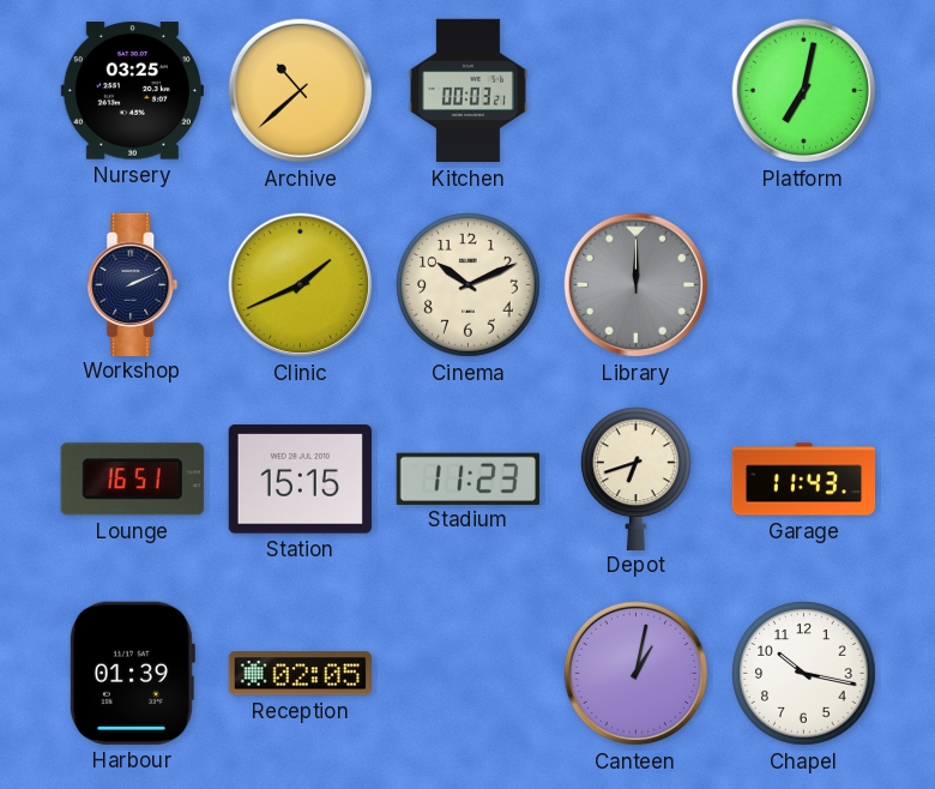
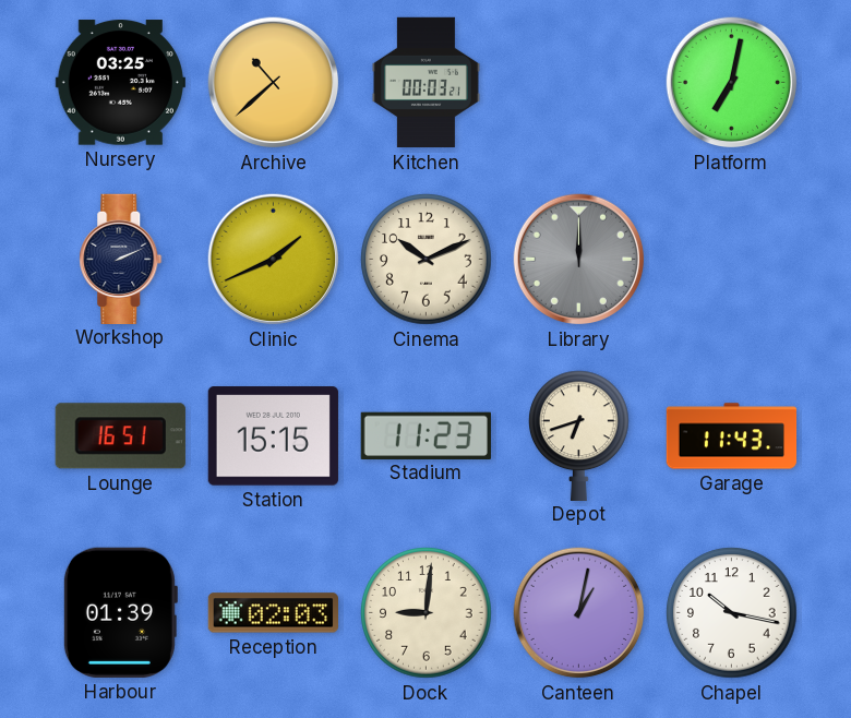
Reception: 02:05 -> 02:03 (273, 613)
Dock: none -> 9:01 (427, 613)
